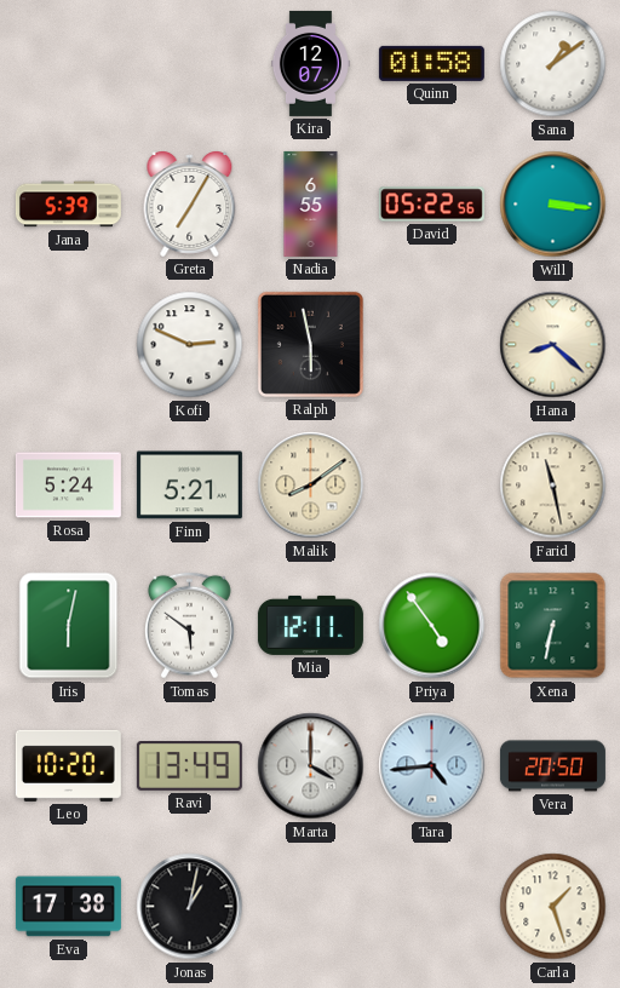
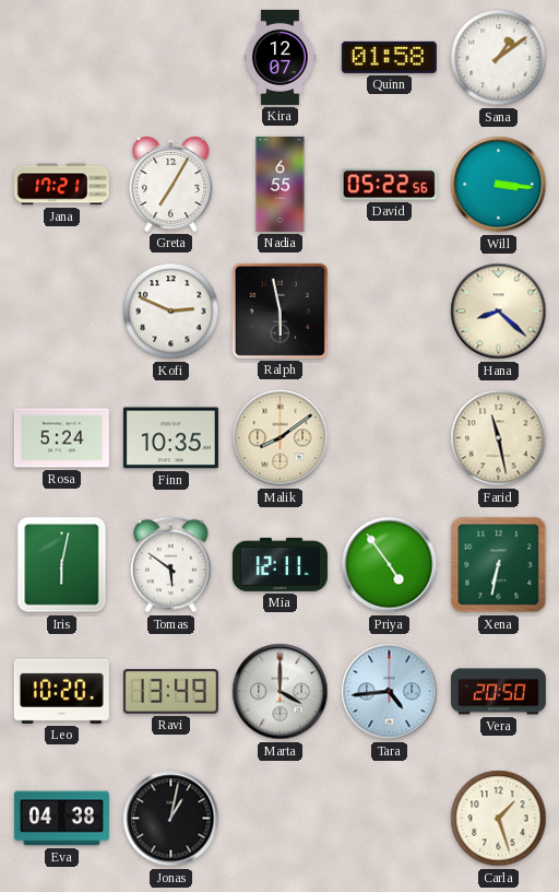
Jana: 5:39 -> 17:21 (61, 185)
Finn: 5:21 -> 10:35 (170, 438)
Eva: 17:38 -> 04:38 (61, 819)
